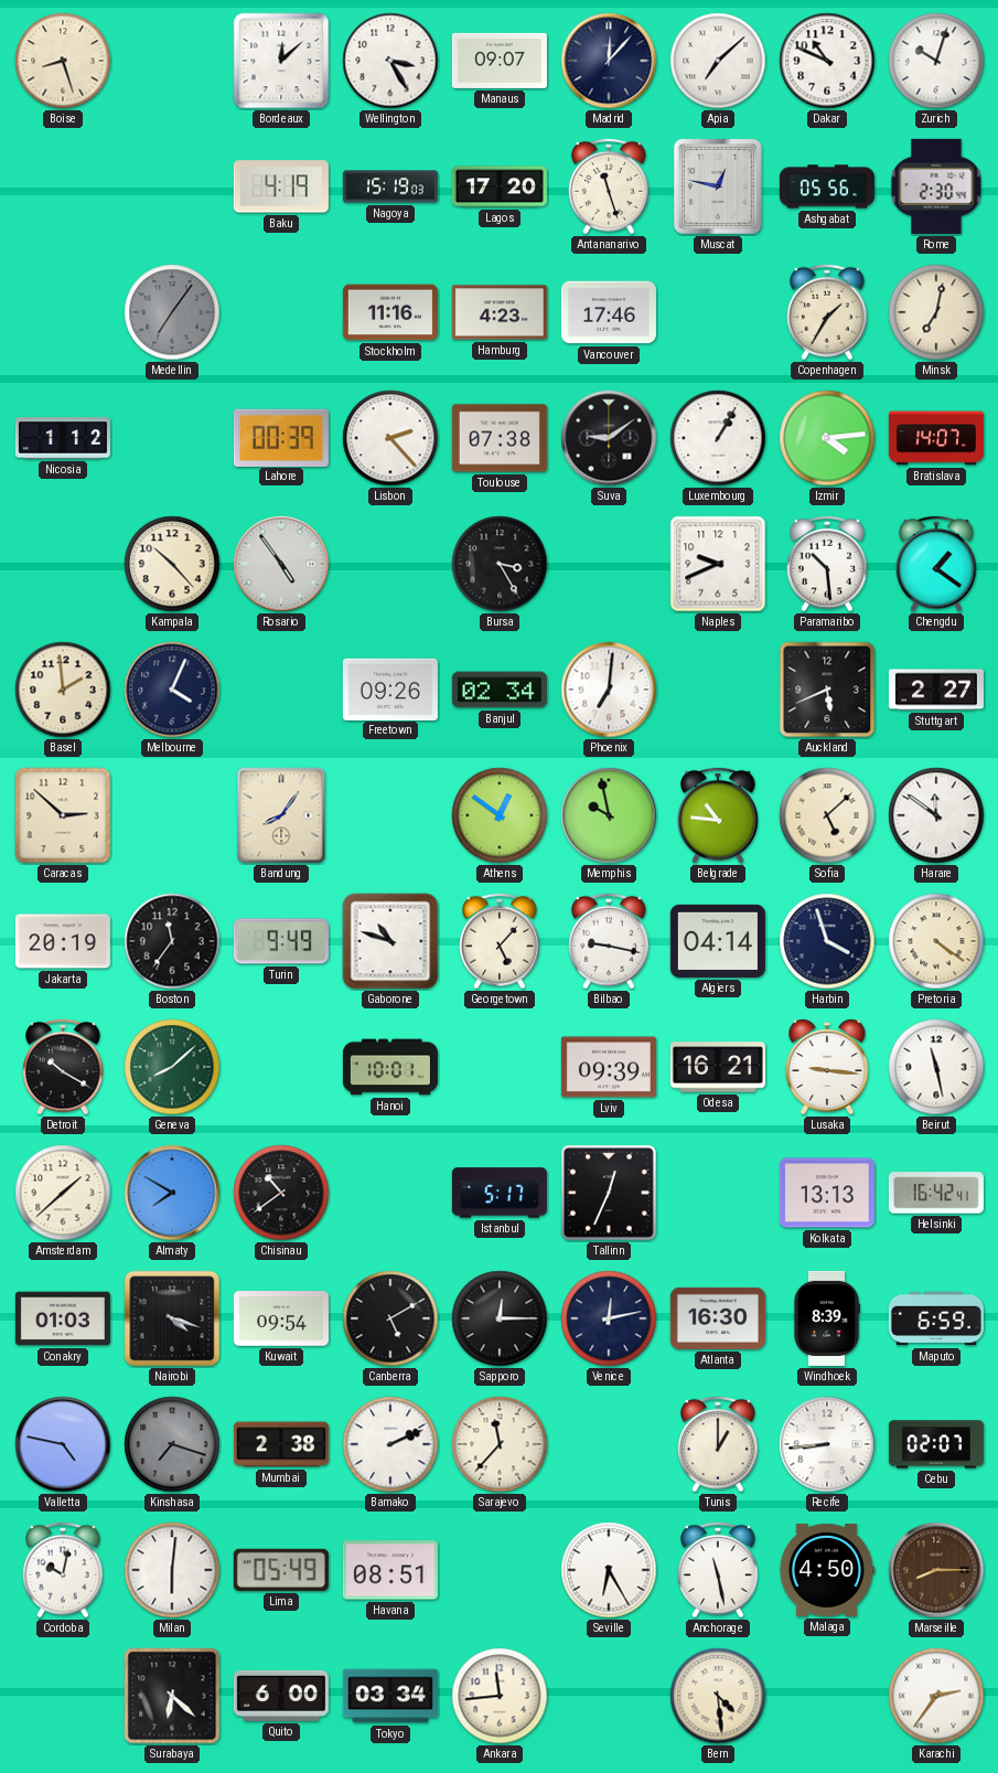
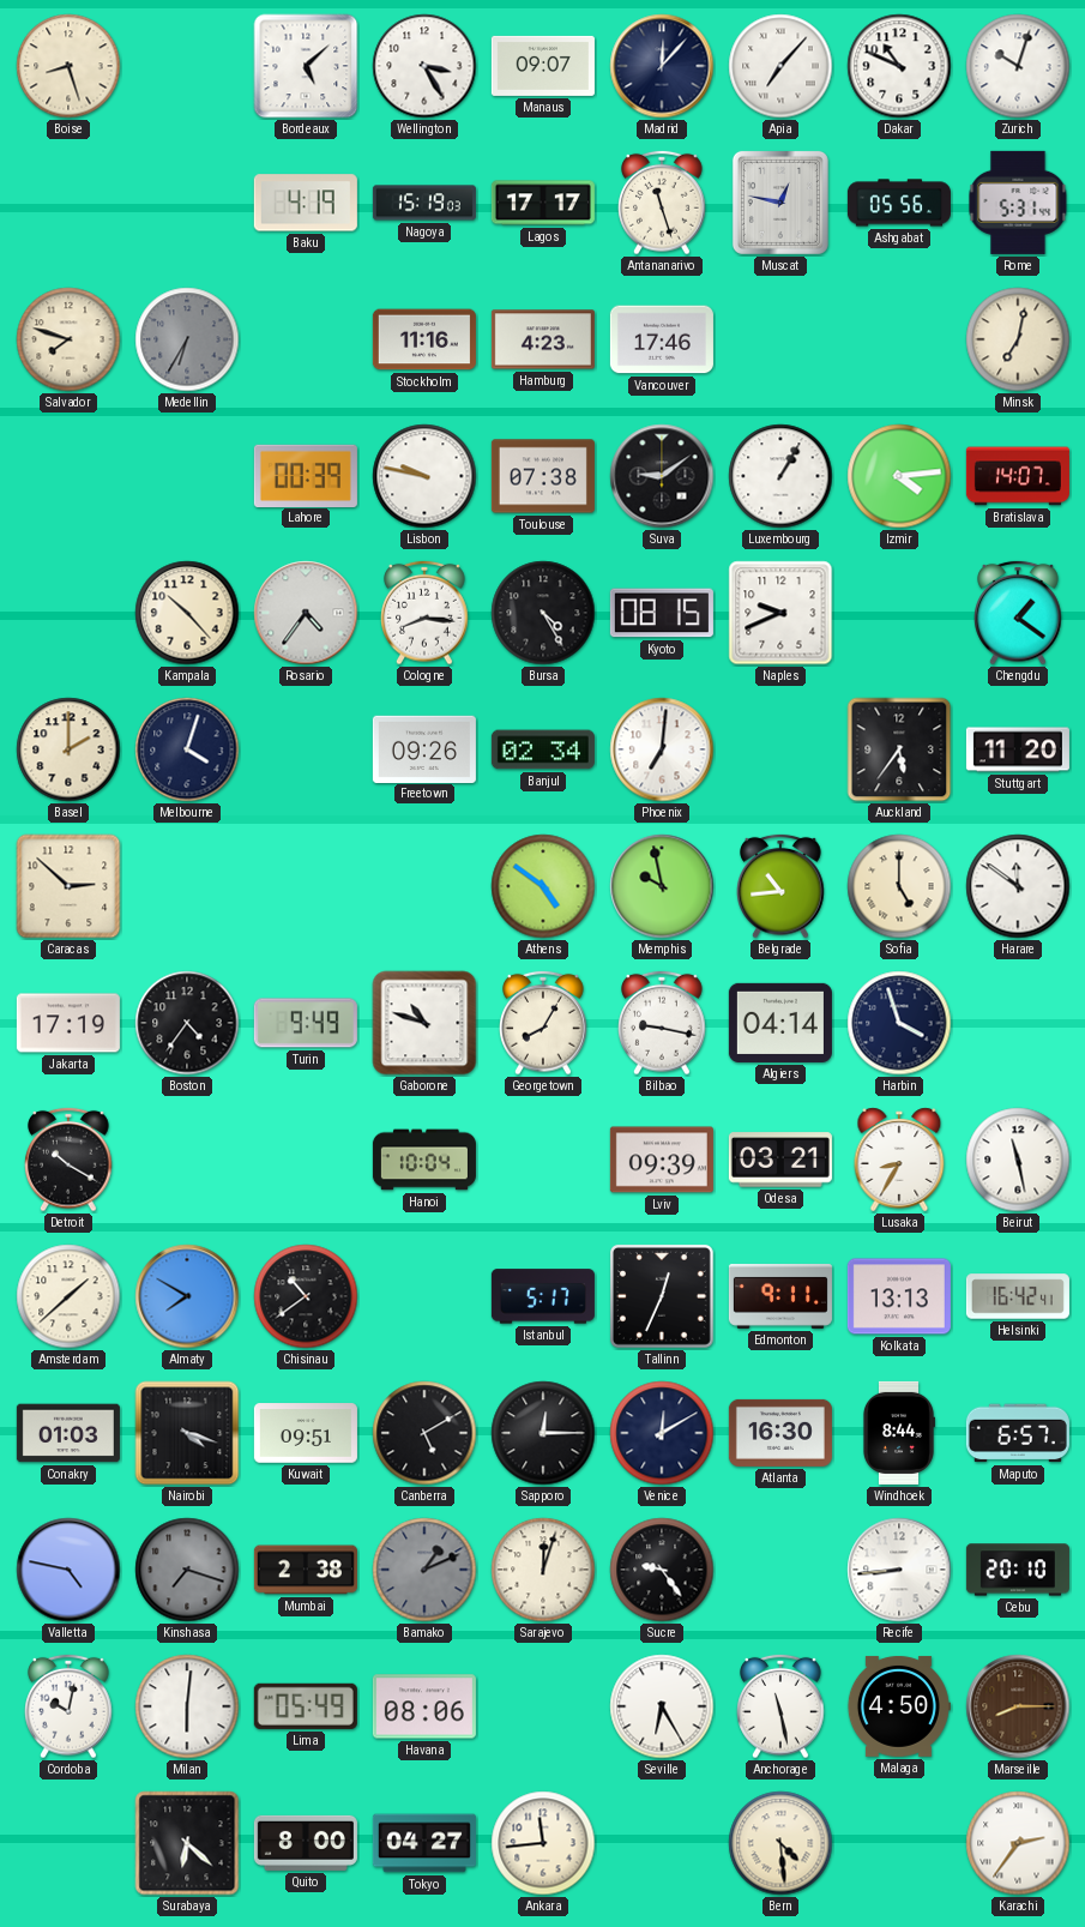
Bordeaux: 12:08 -> 5:08 (306, 66)
Apia: 7:08 -> 7:07 (780, 66)
Lagos: 17:20 -> 17:17 (543, 203)
Rome: 2:30 -> 5:31 (1018, 203)
Salvador: none -> 7:48 (68, 339)
Medellin: 7:06 -> 6:35 (187, 339)
Copenhagen: 1:35 -> none (827, 312)
Nicosia: 1:12 -> none (63, 438)
Lisbon: 2:23 -> 9:47 (424, 476)
Rosario: 4:54 -> 4:36 (306, 613)
Cologne: none -> 8:16 (424, 613)
Bursa: 3:25 -> 4:25 (543, 613)
Kyoto: none -> 08:15 (662, 613)
Paramaribo: 10:29 -> none (827, 564)
Basel: 1:59 -> 2:00 (68, 749)
Melbourne: 4:04 -> 4:03 (187, 749)
Auckland: 5:41 -> 5:36 (899, 749)
Stuttgart: 2:27 -> 11:20 (1018, 749)
Bandung: 8:06 -> none (281, 815)
Athens: 12:51 -> 4:51 (543, 886)
Belgrade: 10:46 -> 10:44 (780, 886)
Sofia: 5:08 -> 5:00 (899, 886)
Jakarta: 20:19 -> 17:19 (68, 1023)
Boston: 11:36 -> 4:36 (187, 1023)
Georgetown: 5:07 -> 8:05 (543, 1023)
Pretoria: 4:21 -> none (936, 941)
Geneva: 8:08 -> none (172, 1067)
Hanoi: 10:01 -> 10:04 (424, 1160)
Odesa: 16:21 -> 03:21 (780, 1160)
Lusaka: 9:16 -> 8:35 (899, 1160)
Edmonton: none -> 9:11 (780, 1296)
Kuwait: 09:54 -> 09:51 (306, 1433)
Venice: 12:13 -> 12:10 (662, 1433)
Windhoek: 8:39 -> 8:44 (898, 1433)
Maputo: 6:59 -> 6:57 (1018, 1433)
Bamako: 2:11 -> 1:11 (424, 1570)
Bamako dial: white -> grey (424, 1570)
Sarajevo: 11:37 -> 12:03 (543, 1570)
Sucre: none -> 9:24 (662, 1570)
Tunis: 1:00 -> none (718, 1444)
Cebu: 02:07 -> 20:10 (1018, 1570)
Havana: 08:51 -> 08:06 (424, 1706)
Quito: 6:00 -> 8:00 (306, 1843)
Tokyo: 03:34 -> 04:27 (424, 1843)
